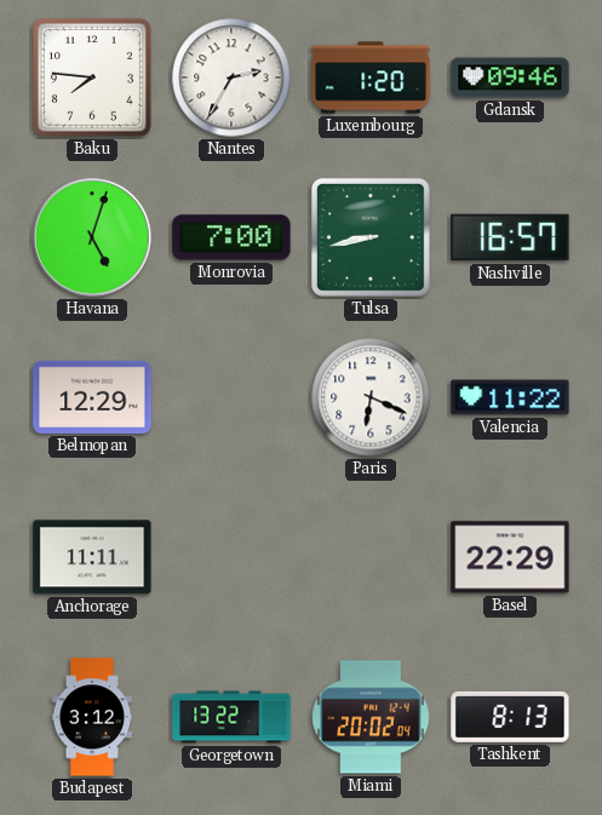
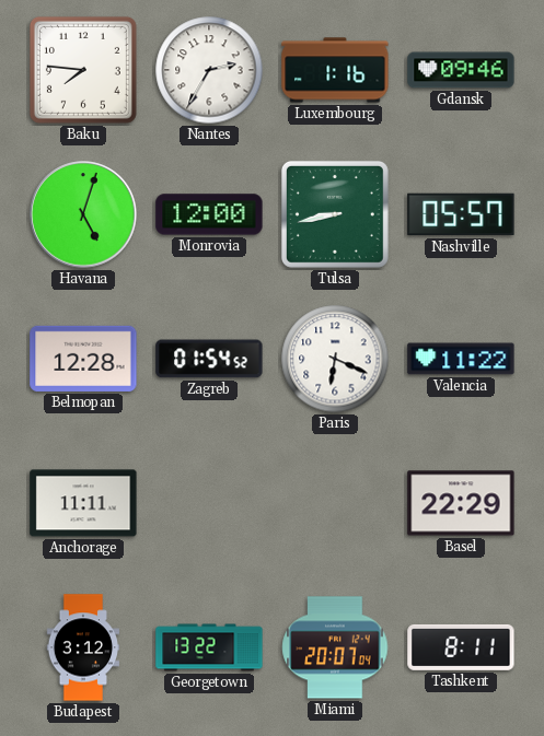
Luxembourg: 1:20 -> 1:16 (335, 70)
Monrovia: 7:00 -> 12:00 (209, 214)
Nashville: 16:57 -> 05:57 (461, 214)
Belmopan: 12:29 -> 12:28 (83, 359)
Zagreb: none -> 01:54 (209, 359)
Miami: 20:02 -> 20:07 (335, 647)
Tashkent: 8:13 -> 8:11 (461, 647)
